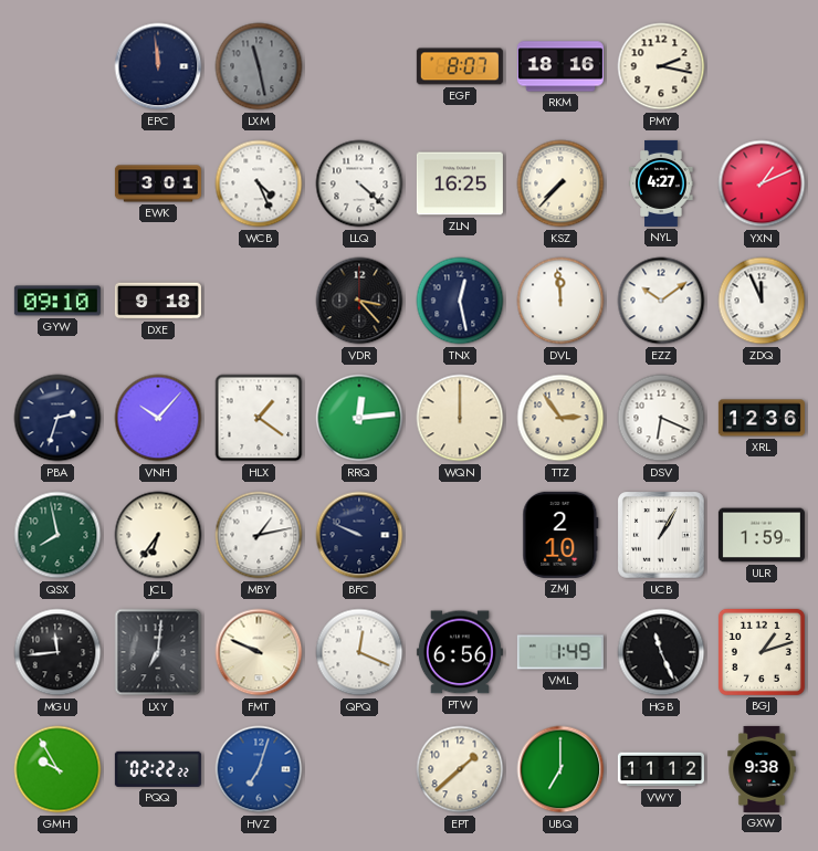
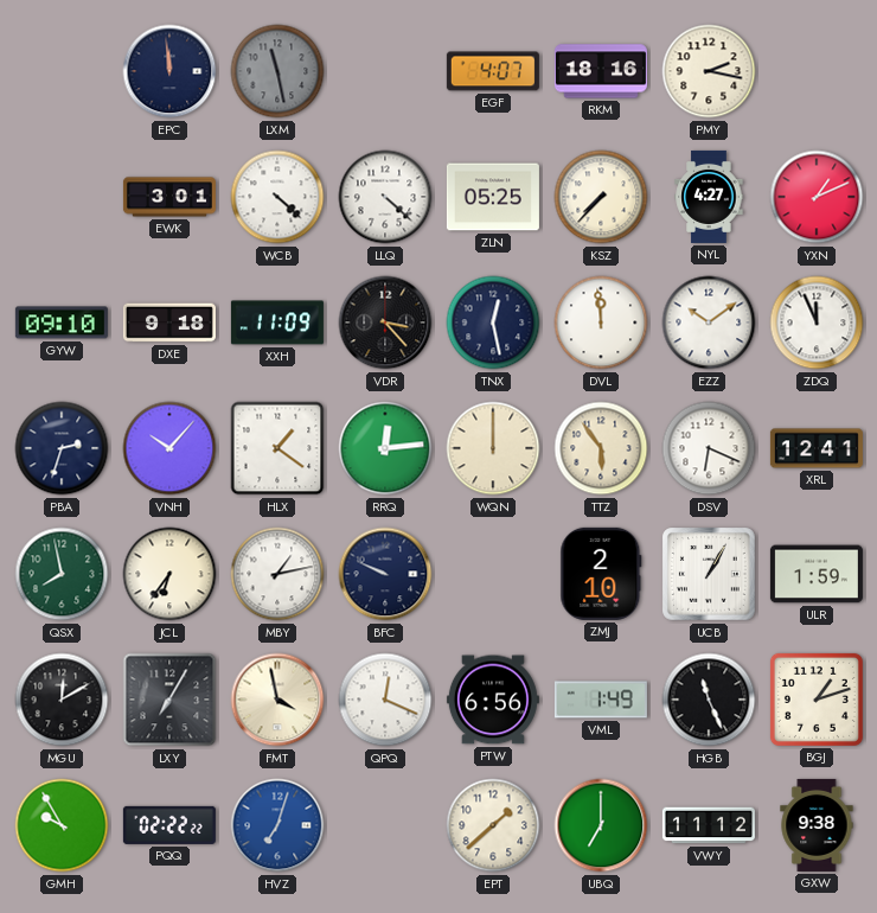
EGF: 8:07 -> 4:07 (493, 71)
WCB: 4:26 -> 4:22 (277, 197)
ZLN: 16:25 -> 05:25 (493, 197)
XXH: none -> 11:09 (277, 323)
TTZ: 2:54 -> 5:54 (601, 448)
XRL: 12:36 -> 12:41 (817, 448)
MGU: 11:44 -> 12:10 (62, 700)
LXY: 7:01 -> 7:05 (169, 700)
FMT: 9:49 -> 3:58 (277, 700)
